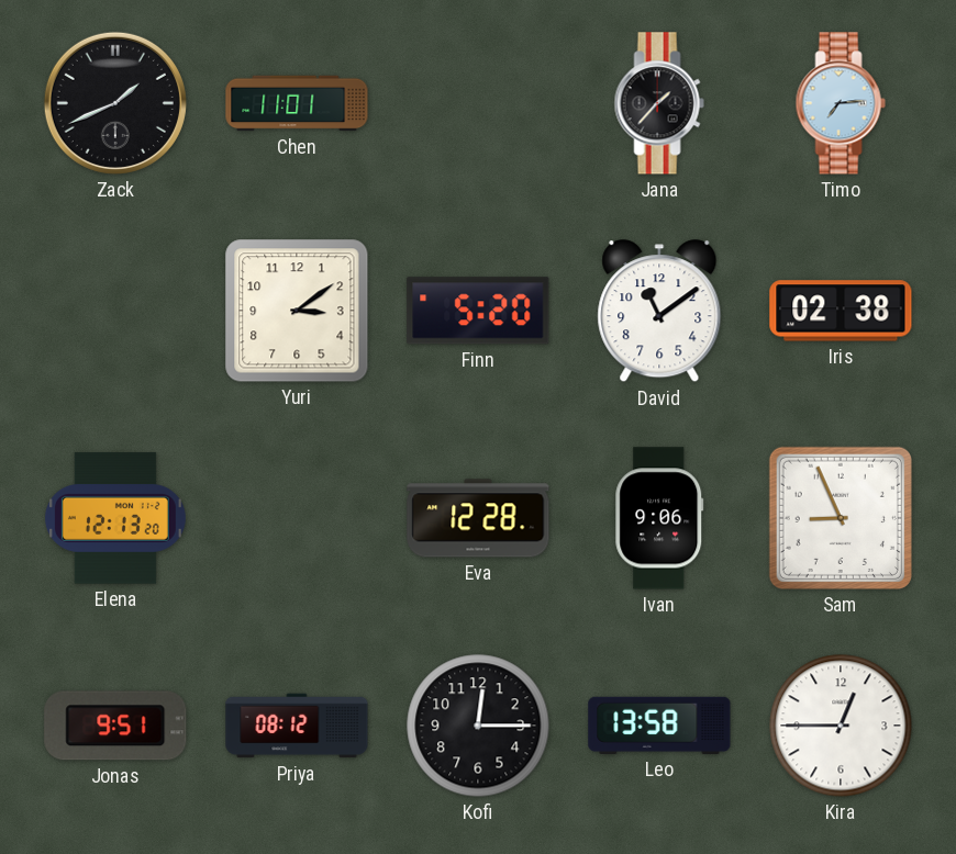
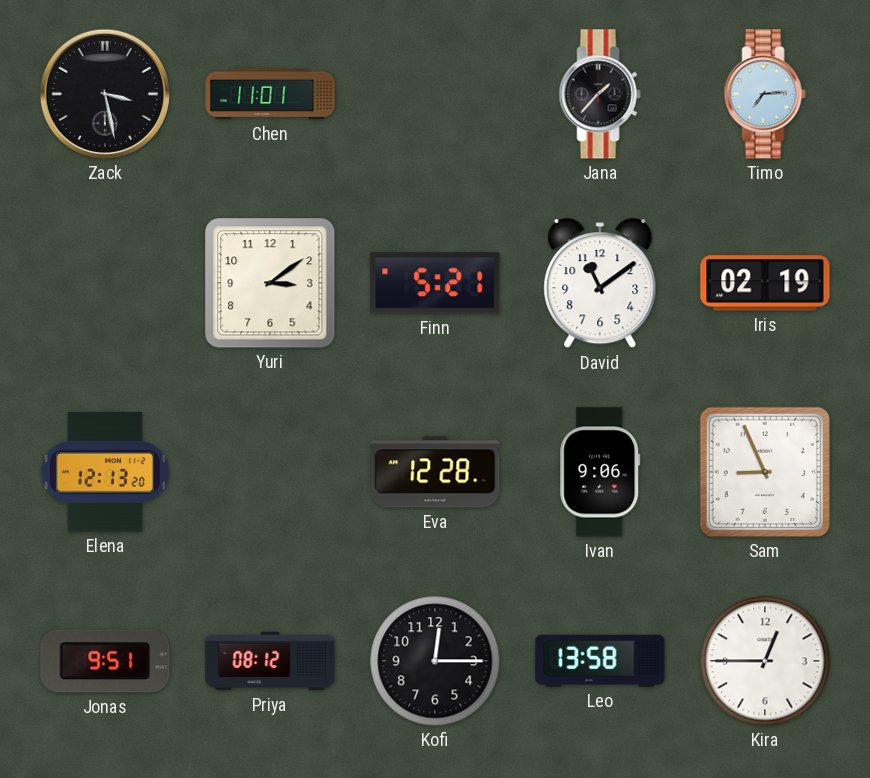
Zack: 1:41 -> 3:28 (105, 94)
Finn: 5:20 -> 5:21 (435, 283)
Iris: 02:38 -> 02:19 (765, 283)
